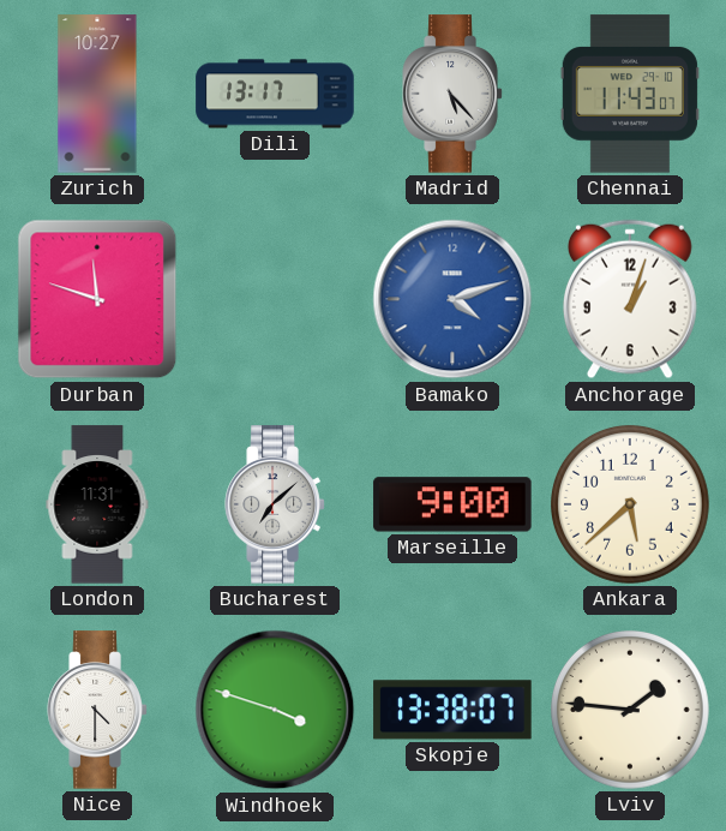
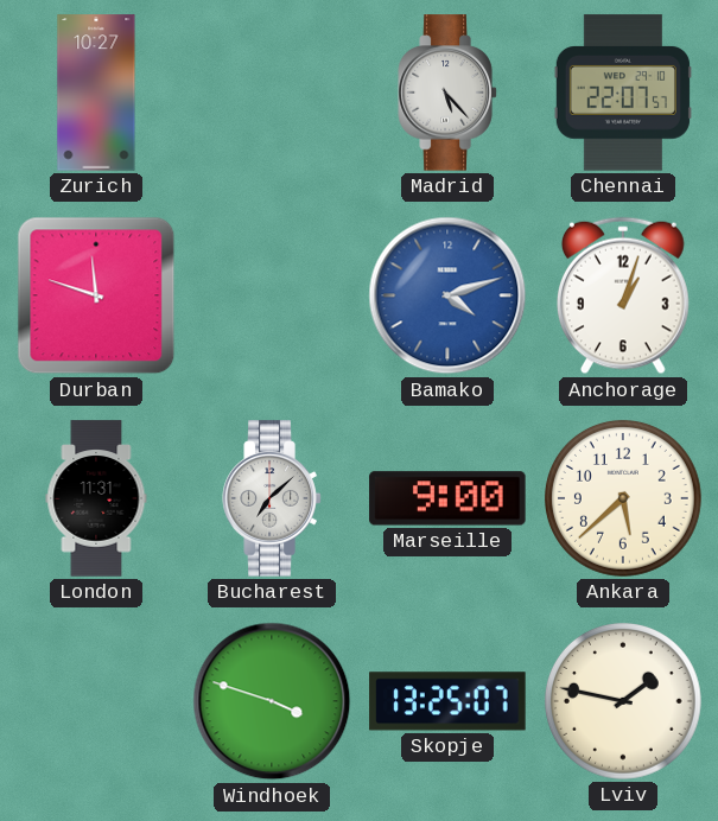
Dili: 13:17 -> none (275, 94)
Chennai: 11:43 -> 22:07 (623, 93)
Nice: 4:30 -> none (97, 710)
Skopje: 13:38 -> 13:25 (447, 701)
Lviv: 1:46 -> 1:47 (623, 701)
